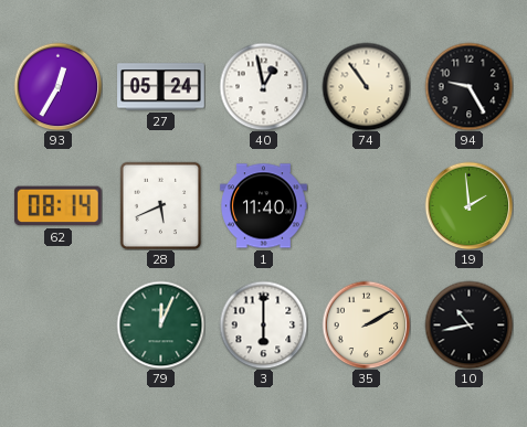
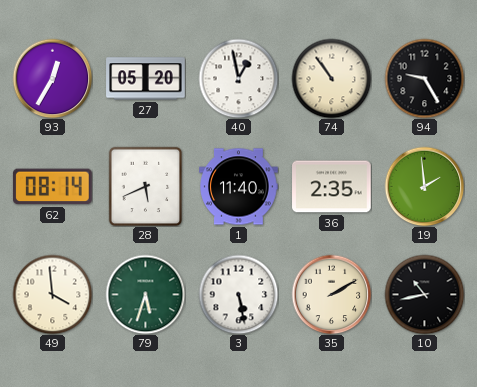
27: 05:24 -> 05:20 (146, 79)
36: none -> 2:35 (332, 187)
49: none -> 3:59 (52, 294)
79: 12:04 -> 5:33 (145, 294)
3: 6:00 -> 5:28 (238, 294)
